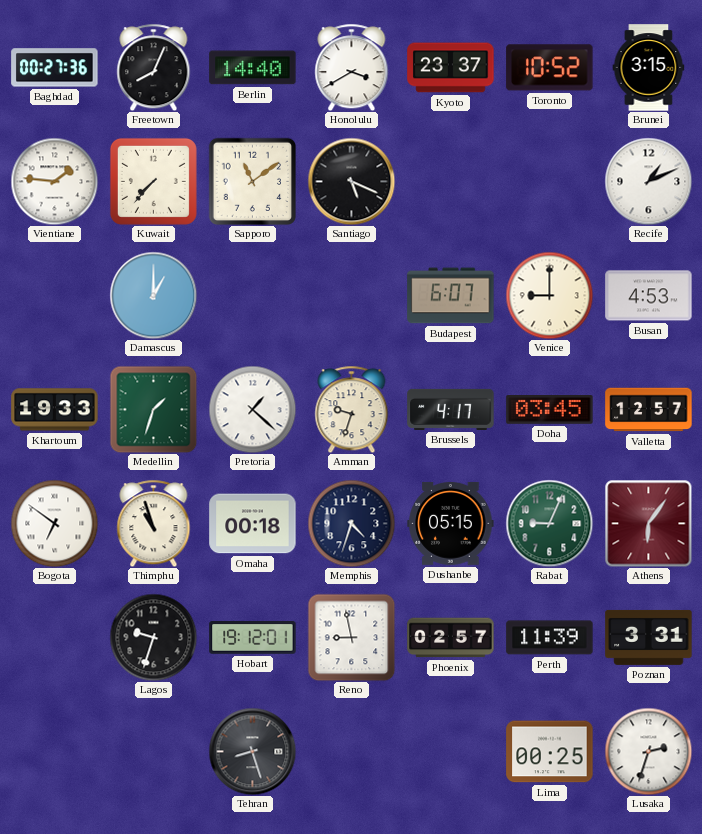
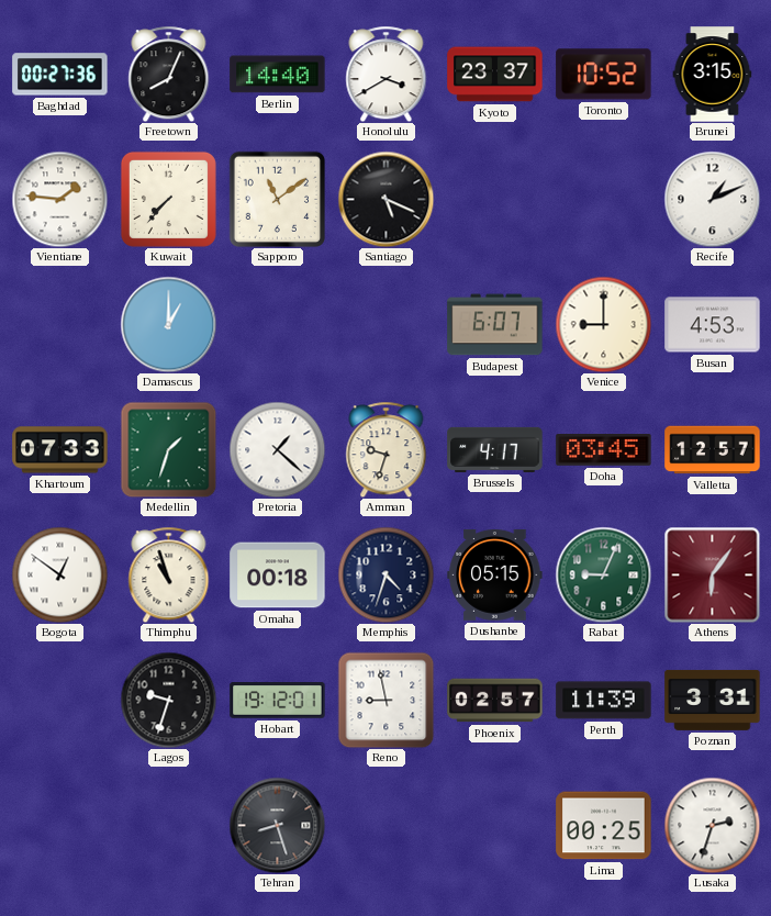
Khartoum: 19:33 -> 07:33 (60, 450)
Bogota: 6:51 -> 12:51 (59, 574)
